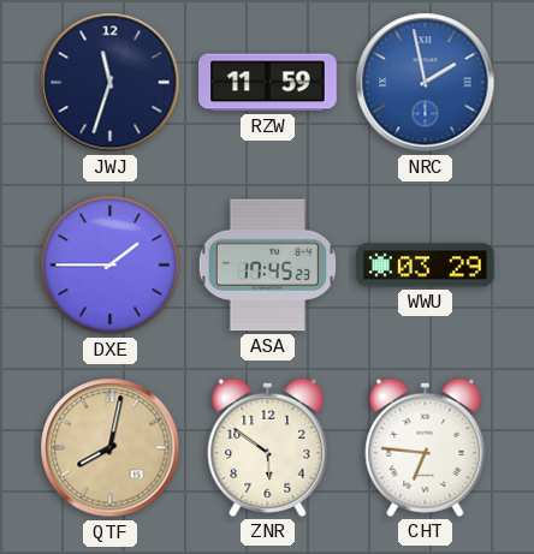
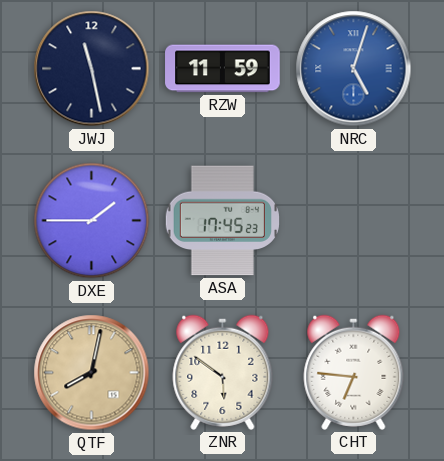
JWJ: 11:33 -> 11:28 (92, 69)
NRC: 1:58 -> 5:03 (354, 69)
WWU: 03:29 -> none (426, 266)
